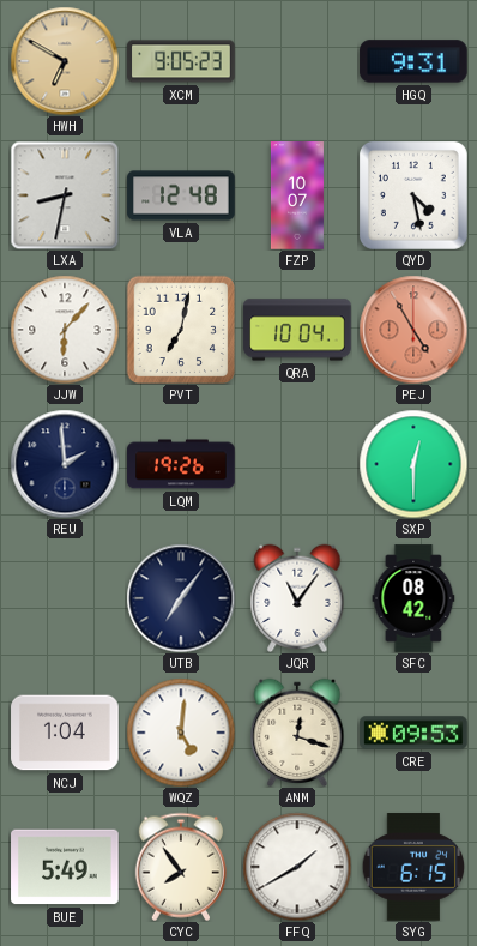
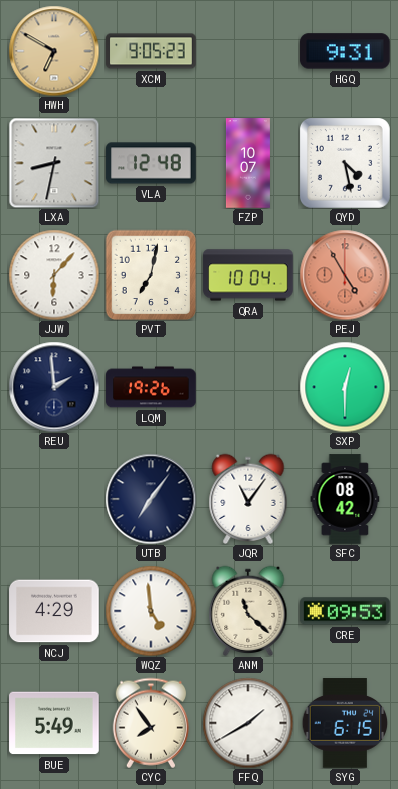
NCJ: 1:04 -> 4:29 (54, 611)
WQZ: 5:01 -> 4:59 (151, 611)
ANM: 12:18 -> 11:22 (248, 611)
